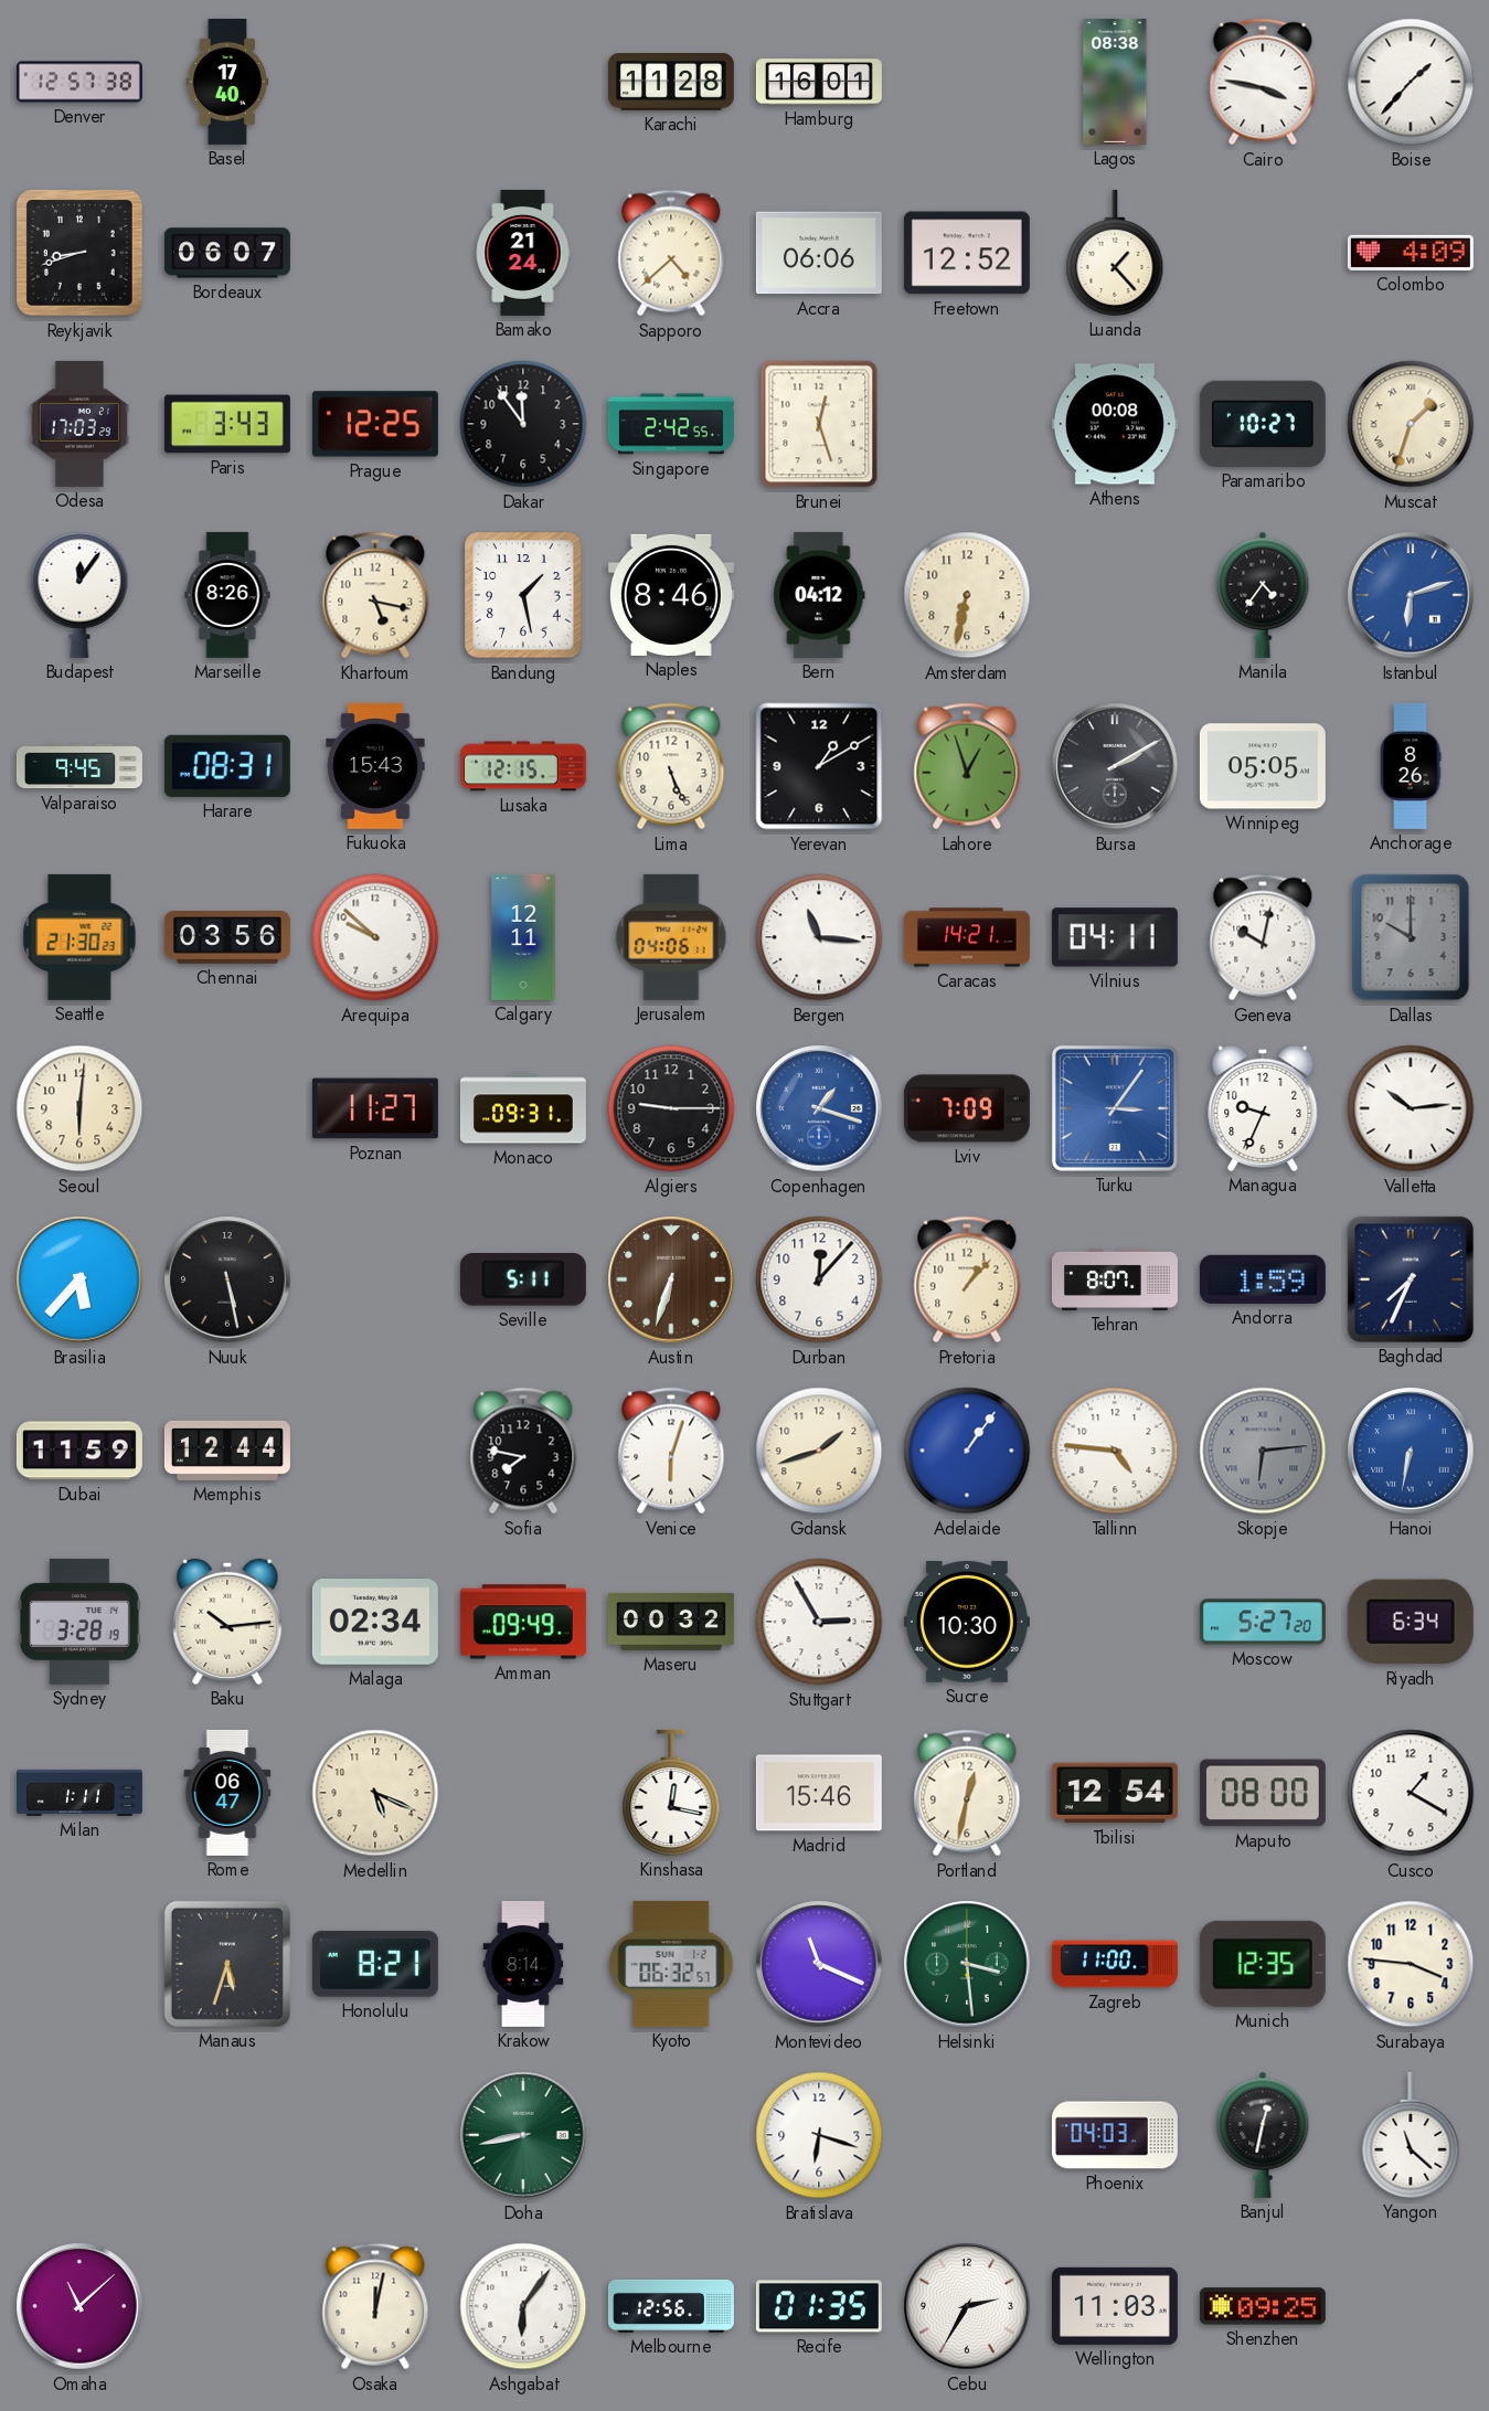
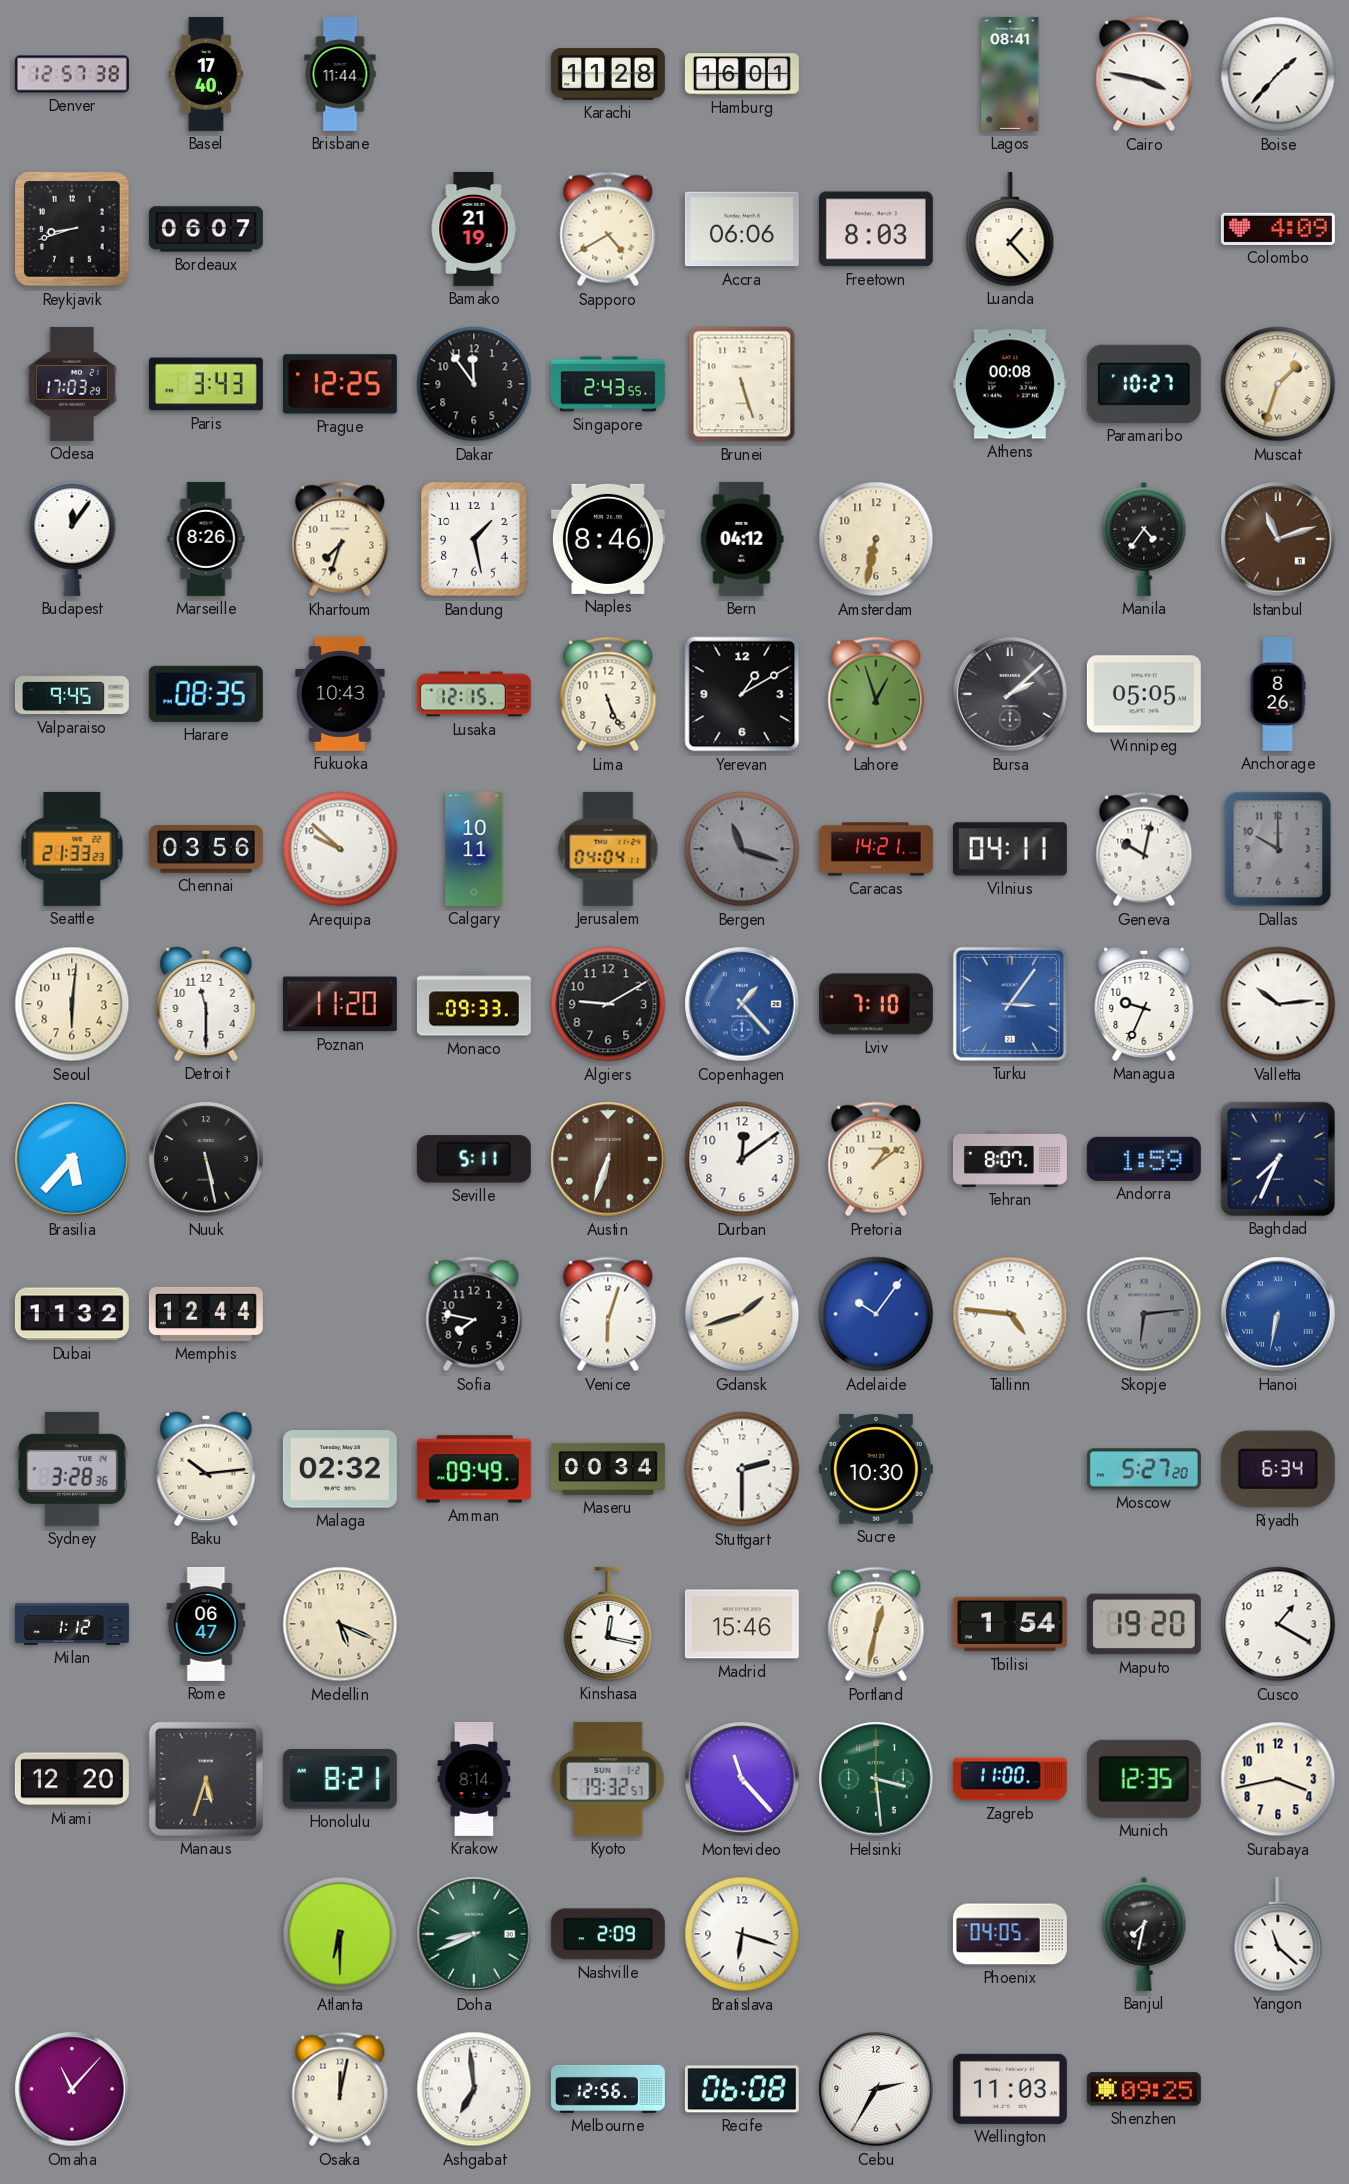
Brisbane: none -> 11:44 (340, 74)
Lagos: 08:38 -> 08:41 (1010, 74)
Bamako: 21:24 -> 21:19 (474, 229)
Sapporo: 4:38 -> 4:40 (608, 229)
Freetown: 12:52 -> 8:03 (876, 229)
Singapore: 2:42 -> 2:43 (608, 384)
Brunei: 12:27 -> 5:27 (742, 384)
Khartoum: 5:17 -> 7:33 (340, 539)
Istanbul: 6:12 -> 11:12 (1278, 539)
Istanbul dial: blue -> brown (1278, 539)
Harare: 08:31 -> 08:35 (206, 694)
Fukuoka: 15:43 -> 10:43 (340, 694)
Bursa: 2:10 -> 2:08 (1010, 694)
Seattle: 21:30 -> 21:33 (72, 849)
Calgary: 12:11 -> 10:11 (474, 849)
Jerusalem: 04:06 -> 04:04 (608, 849)
Bergen: 11:16 -> 11:18 (742, 849)
Bergen dial: white -> grey (742, 849)
Detroit: none -> 11:30 (206, 1004)
Poznan: 11:27 -> 11:20 (340, 1004)
Monaco: 09:31 -> 09:33 (474, 1004)
Algiers: 9:15 -> 9:10 (608, 1004)
Copenhagen: 1:18 -> 1:23 (742, 1004)
Lviv: 7:09 -> 7:10 (876, 1004)
Durban: 12:07 -> 12:09 (742, 1159)
Pretoria: 1:07 -> 1:09 (876, 1159)
Dubai: 11:59 -> 11:32 (72, 1314)
Adelaide: 1:06 -> 10:06 (876, 1314)
Sydney: 3:28:19 -> 3:28:36 (72, 1469)
Malaga: 02:34 -> 02:32 (340, 1469)
Maseru: 00:32 -> 00:34 (608, 1469)
Stuttgart: 2:55 -> 2:30 (742, 1469)
Milan: 1:11 -> 1:12 (72, 1624)
Tbilisi: 12:54 -> 1:54 (1010, 1624)
Maputo: 08:00 -> 19:20 (1144, 1624)
Miami: none -> 12:20 (72, 1779)
Kyoto: 06:32 -> 19:32 (608, 1779)
Montevideo: 11:19 -> 11:23 (742, 1779)
Surabaya: 3:46 -> 3:43 (1278, 1779)
Atlanta: none -> 6:30 (340, 1934)
Doha: 8:43 -> 8:41 (474, 1934)
Nashville: none -> 2:09 (608, 1934)
Phoenix: 04:03 -> 04:05 (1010, 1934)
Banjul: 12:32 -> 7:32 (1144, 1934)
Omaha: 11:08 -> 11:07 (72, 2089)
Ashgabat: 6:06 -> 6:59 (474, 2089)
Recife: 01:35 -> 06:08 (742, 2089)
